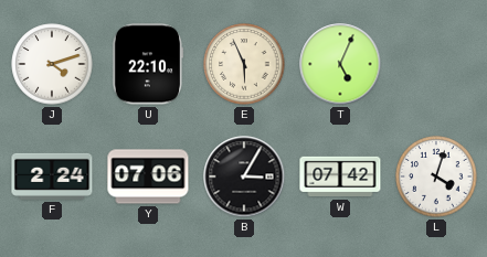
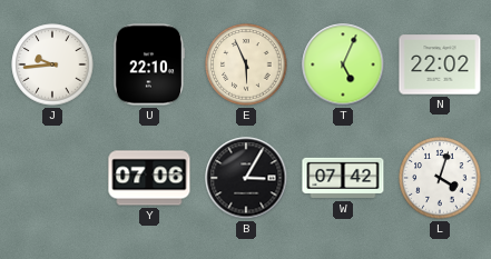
J: 4:12 -> 9:44 (52, 64)
N: none -> 22:02 (440, 64)
F: 2:24 -> none (52, 176)
